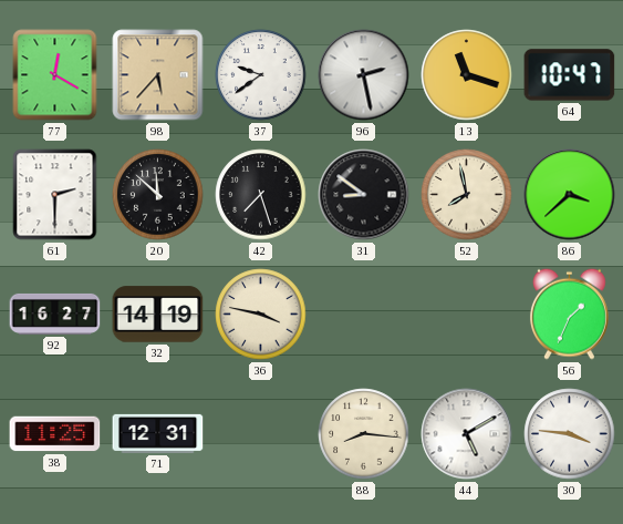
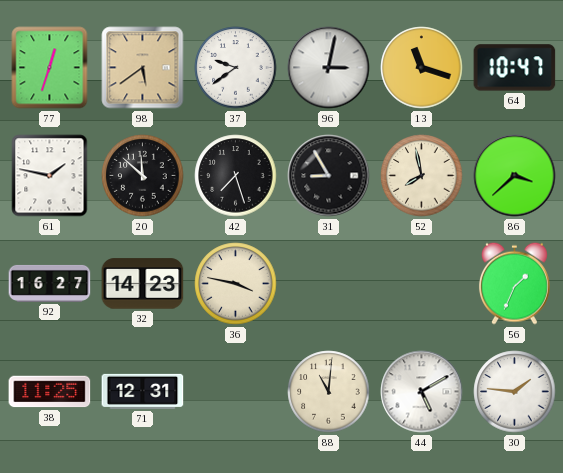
77: 12:20 -> 12:33 (50, 68)
98: 5:37 -> 5:39 (143, 68)
96: 2:28 -> 3:02 (329, 68)
61: 2:30 -> 1:47 (50, 176)
31: 8:51 -> 8:55 (329, 176)
32: 14:19 -> 14:23 (143, 284)
88: 8:16 -> 11:01 (329, 392)
30: 3:46 -> 1:46 (515, 392)
